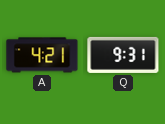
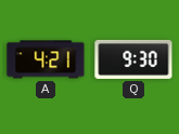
Q: 9:31 -> 9:30 (133, 59)
